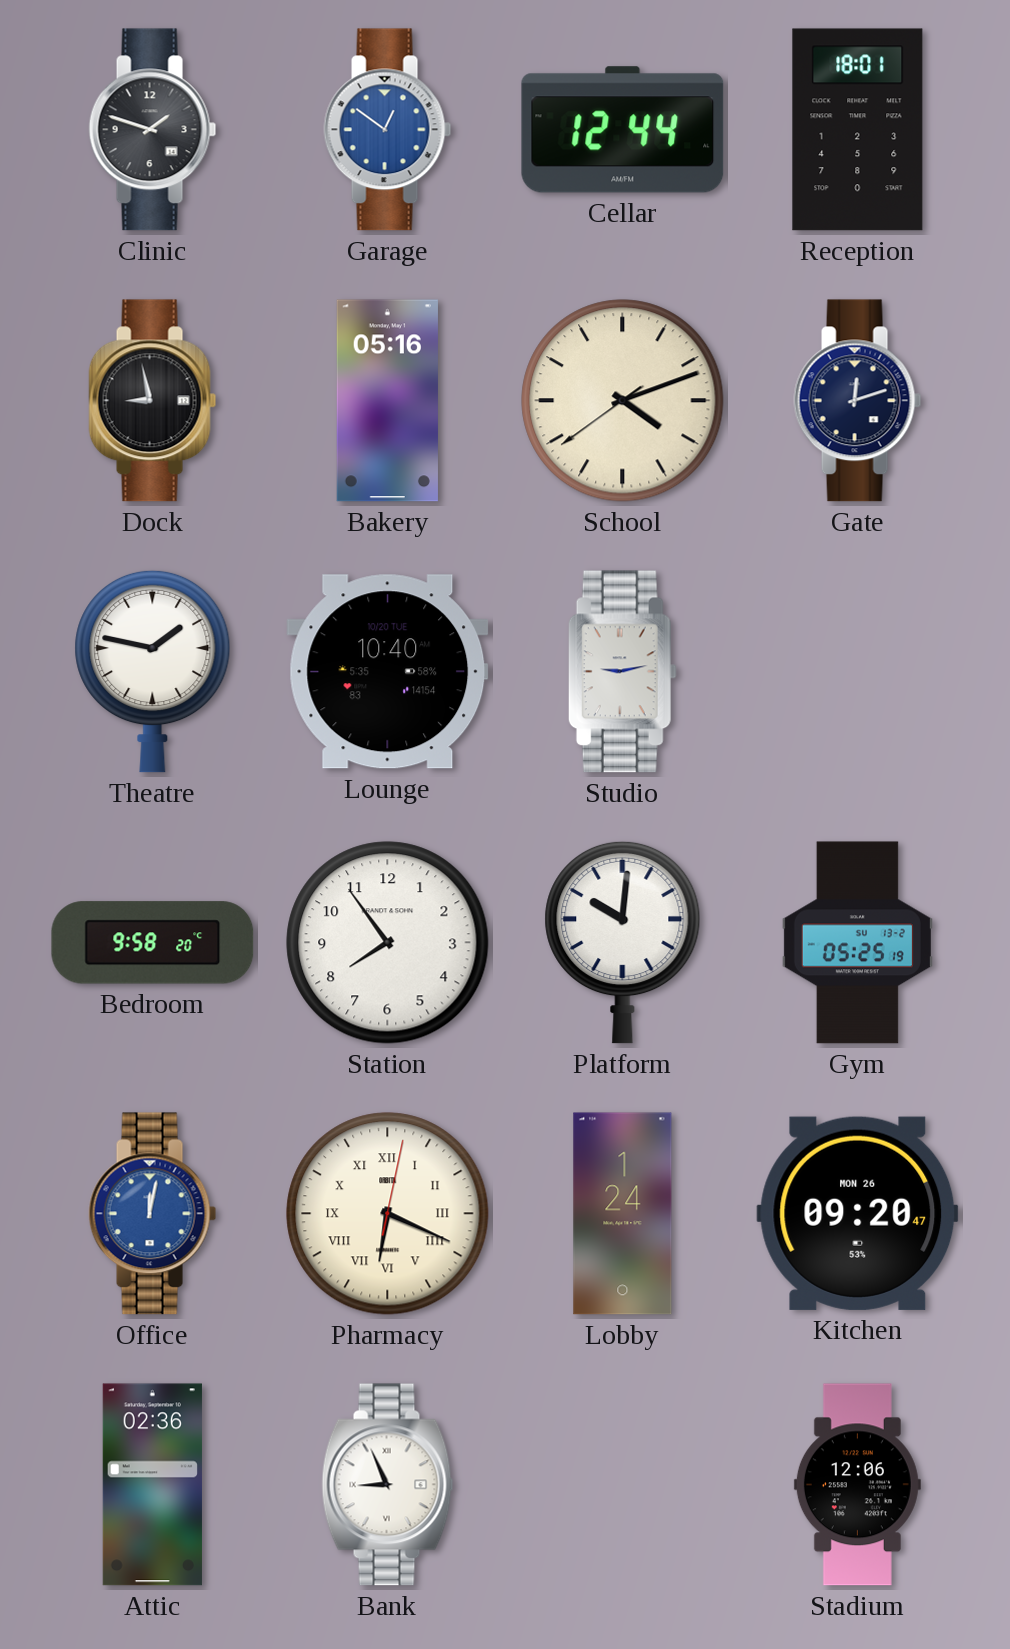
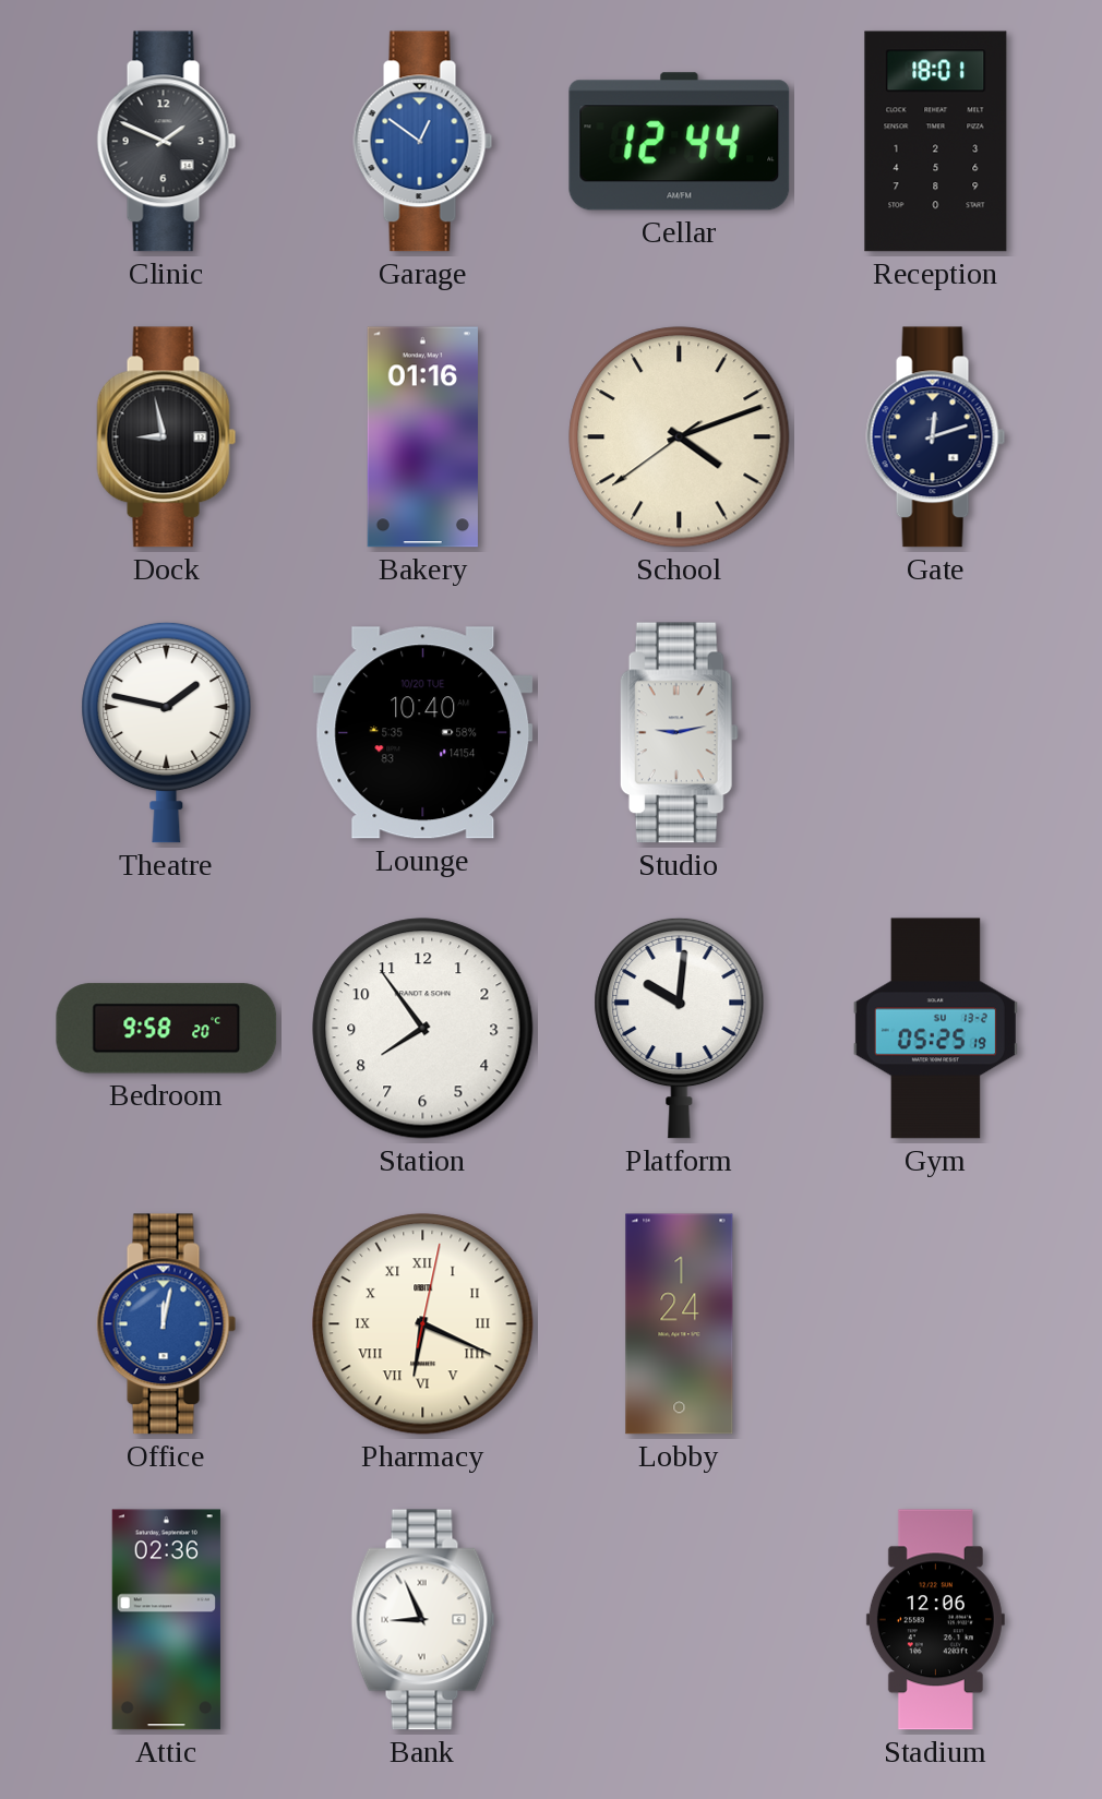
Clinic: 1:48 -> 1:49 (167, 142)
Bakery: 05:16 -> 01:16 (422, 437)
Kitchen: 09:20 -> none (858, 1213)
